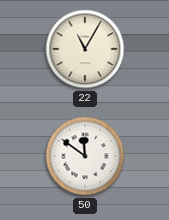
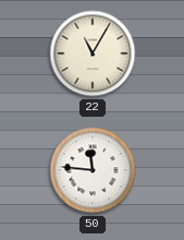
50: 11:51 -> 11:46 (93, 170)
